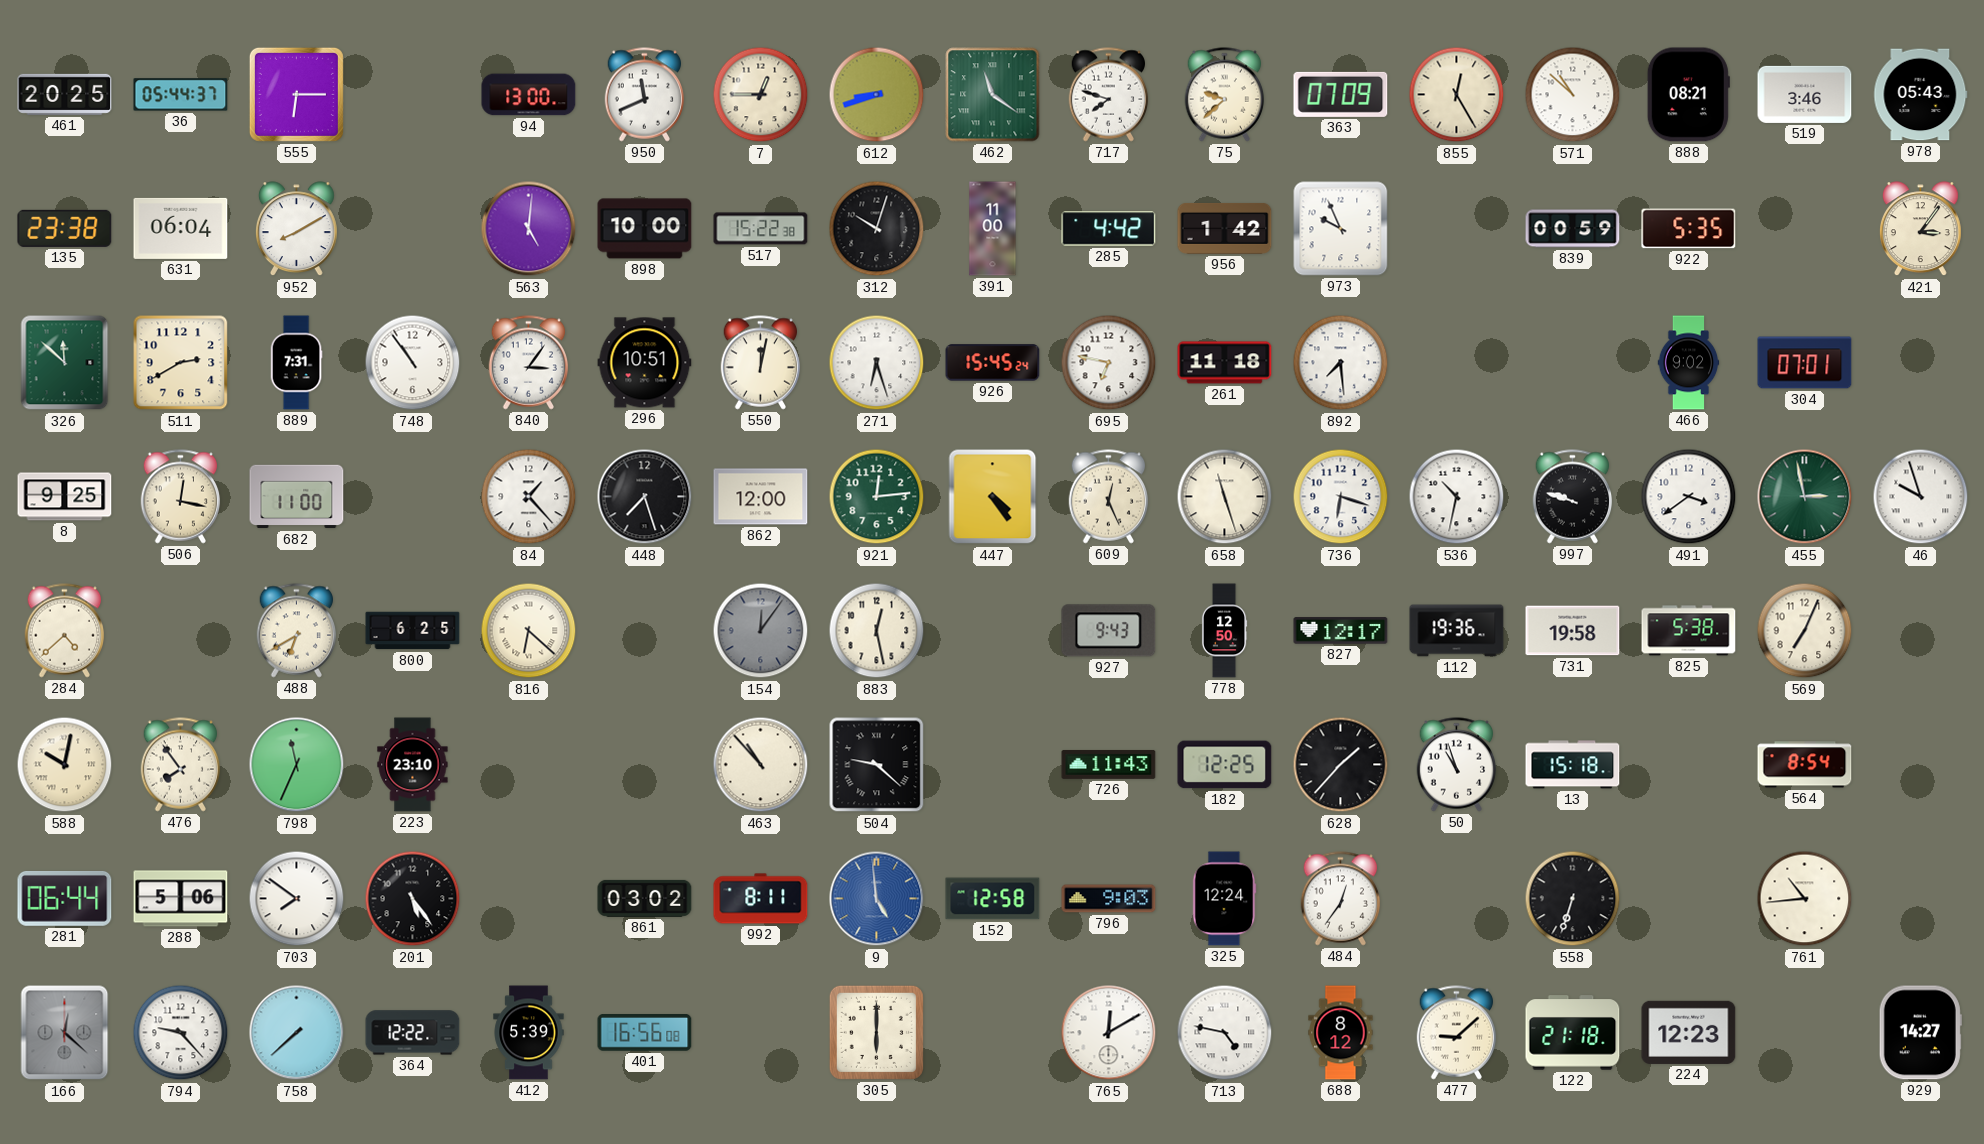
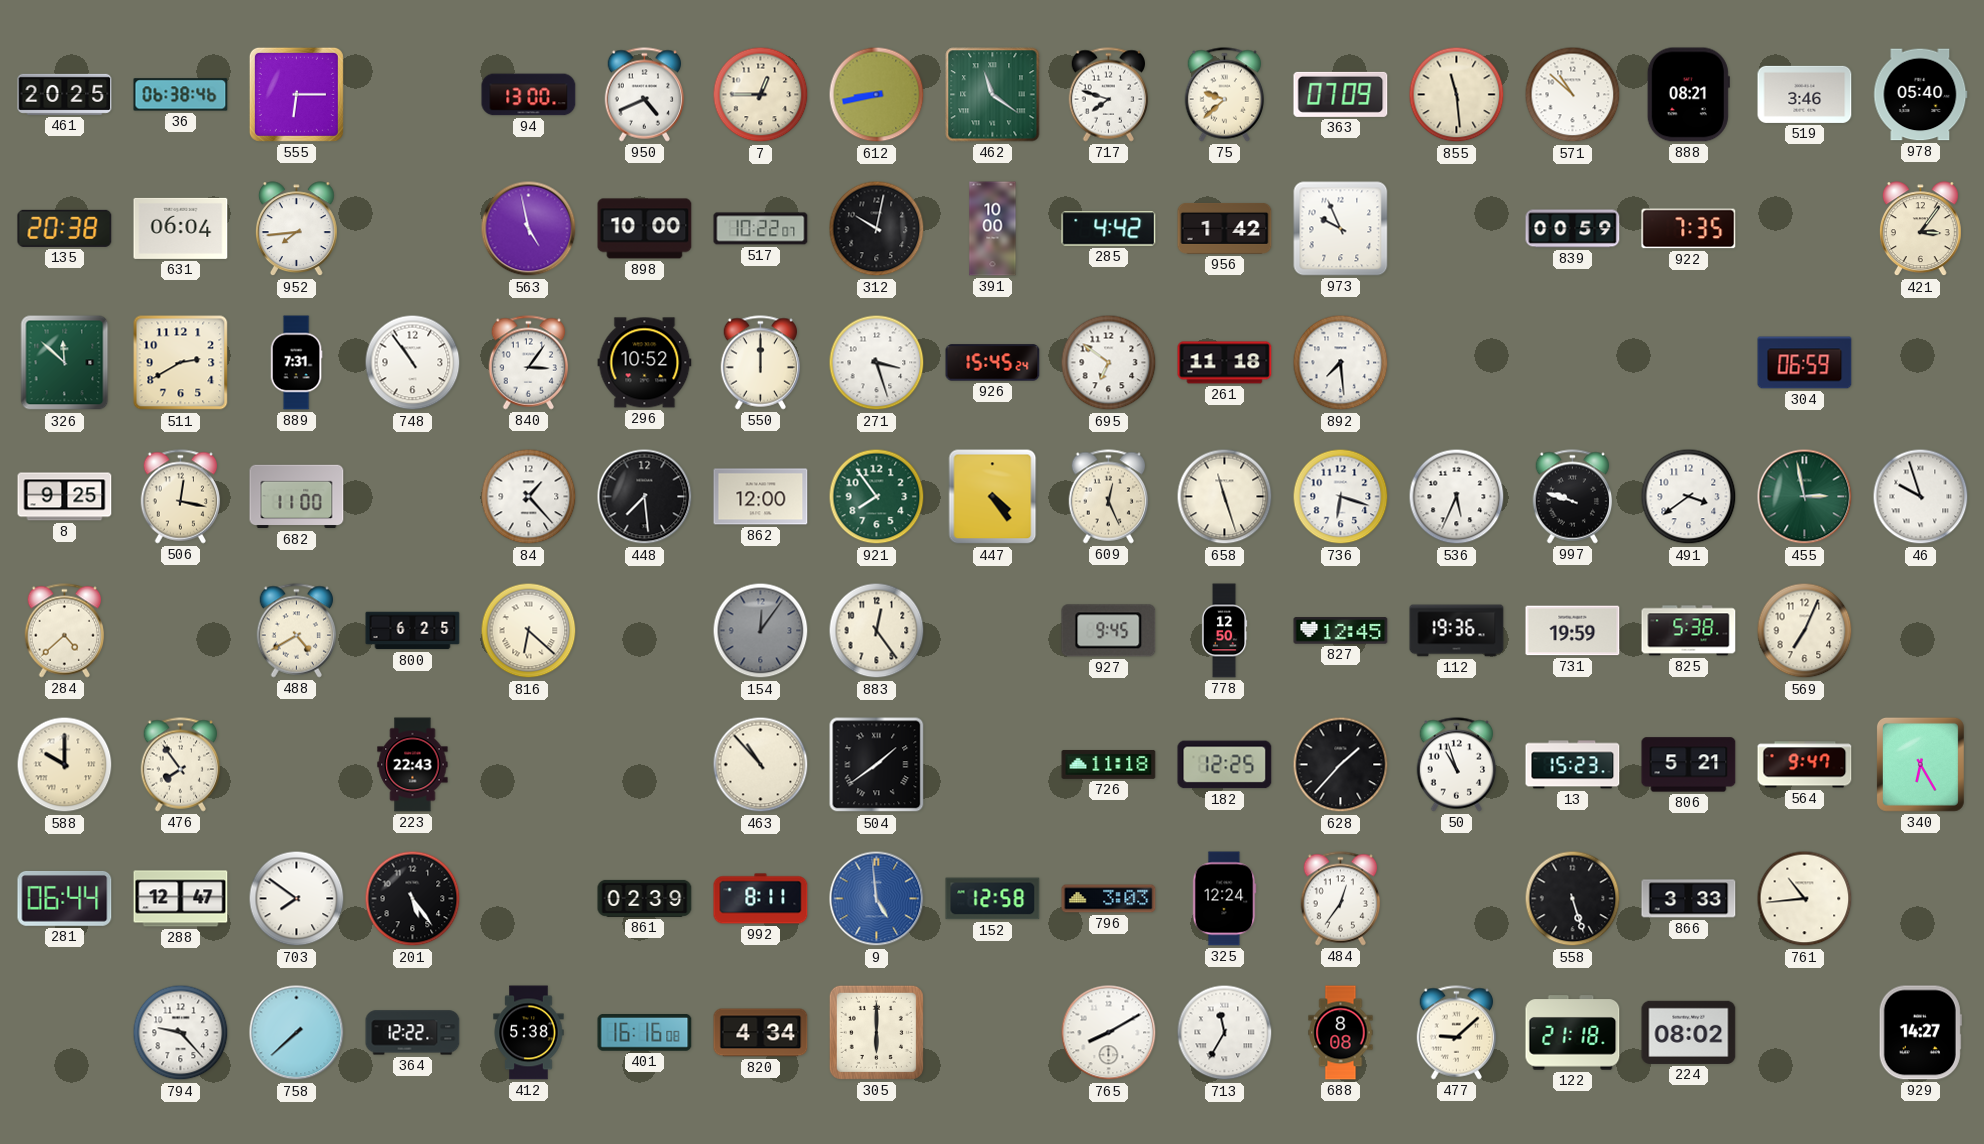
36: 05:44 -> 06:38 (181, 95)
950: 11:41 -> 4:41 (645, 95)
612: 8:42 -> 8:43 (877, 95)
855: 12:25 -> 11:29 (1457, 95)
978: 05:43 -> 05:40 (1921, 95)
135: 23:38 -> 20:38 (65, 228)
952: 8:10 -> 7:44 (296, 229)
563: 5:01 -> 4:58 (529, 229)
517: 15:22 -> 10:22 (761, 229)
312: 10:03 -> 10:02 (877, 229)
391: 11:00 -> 10:00 (993, 229)
922: 5:35 -> 7:35 (1689, 229)
296: 10:51 -> 10:52 (645, 363)
550: 12:02 -> 12:00 (761, 363)
271: 6:27 -> 3:27 (877, 363)
695: 6:47 -> 6:51 (1109, 363)
466: 9:02 -> none (1689, 363)
304: 07:01 -> 06:59 (1805, 363)
448: 7:27 -> 7:29 (645, 497)
921: 12:14 -> 7:54 (877, 497)
536: 10:32 -> 5:34 (1457, 497)
488: 6:40 -> 4:40 (297, 631)
883: 12:28 -> 12:24 (877, 631)
927: 9:43 -> 9:45 (1109, 631)
827: 12:17 -> 12:45 (1341, 631)
731: 19:58 -> 19:59 (1573, 631)
588: 10:02 -> 10:00 (65, 765)
798: 11:34 -> none (297, 765)
223: 23:10 -> 22:43 (413, 765)
504: 9:22 -> 1:39 (877, 765)
726: 11:43 -> 11:18 (1109, 764)
13: 15:18 -> 15:23 (1573, 765)
806: none -> 5:21 (1689, 765)
564: 8:54 -> 9:47 (1805, 765)
340: none -> 6:25 (1920, 764)
288: 5:06 -> 12:47 (181, 899)
861: 03:02 -> 02:39 (645, 898)
796: 9:03 -> 3:03 (1109, 899)
558: 6:33 -> 5:27 (1573, 899)
866: none -> 3:33 (1689, 899)
166: 12:22 -> none (65, 1033)
412: 5:39 -> 5:38 (529, 1033)
401: 16:56 -> 16:16 (645, 1033)
820: none -> 4:34 (761, 1033)
765: 12:10 -> 8:10 (1109, 1033)
713: 4:47 -> 11:35 (1225, 1033)
688: 8:12 -> 8:08 (1341, 1033)
224: 12:23 -> 08:02 (1689, 1032)
